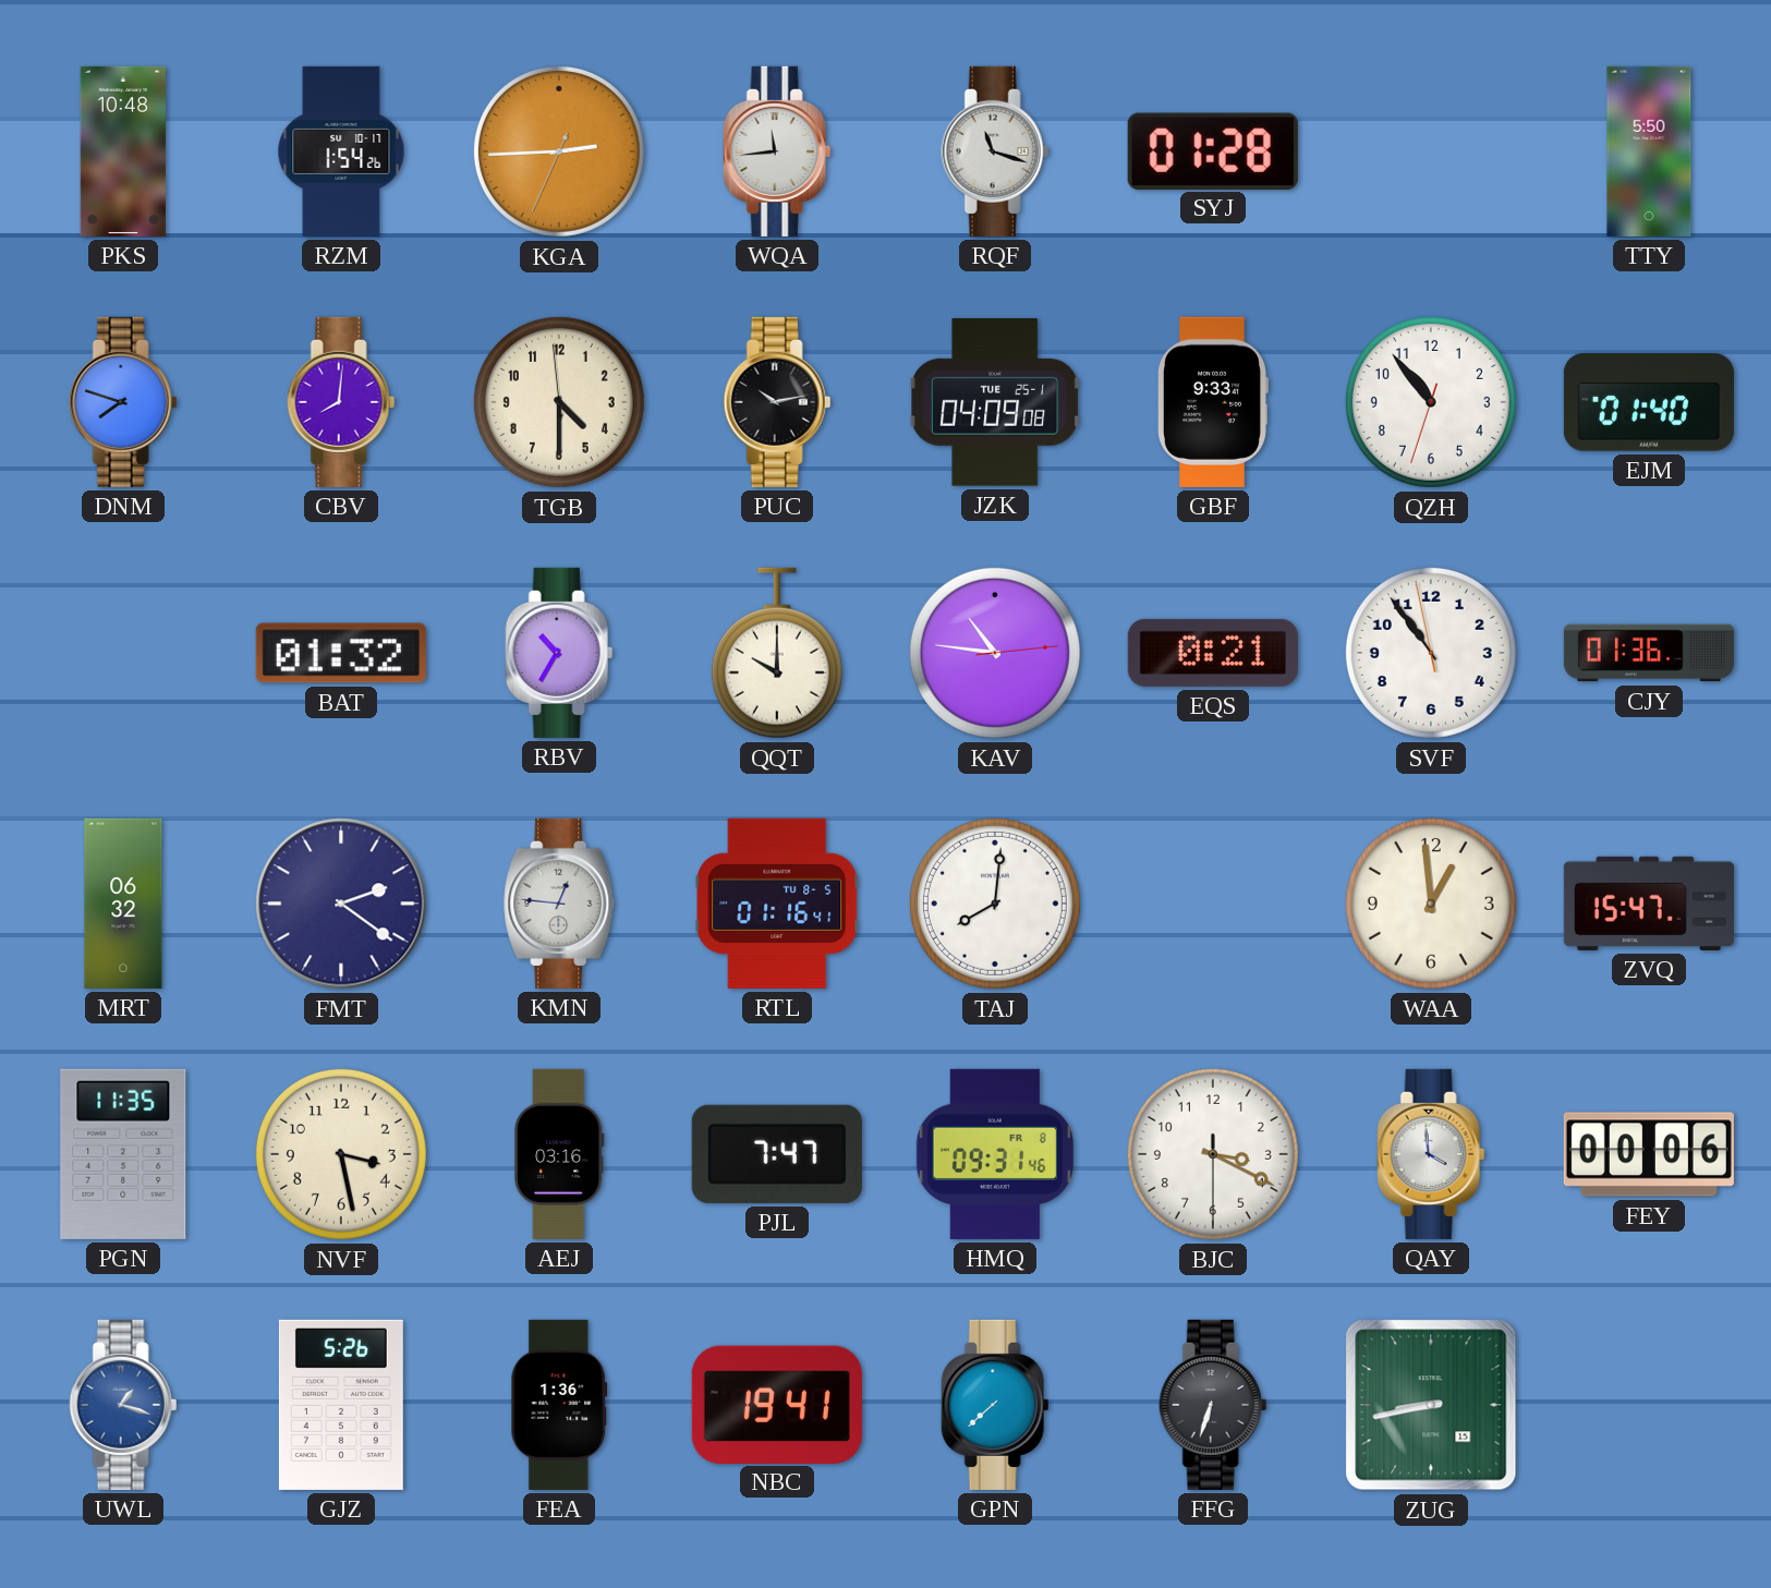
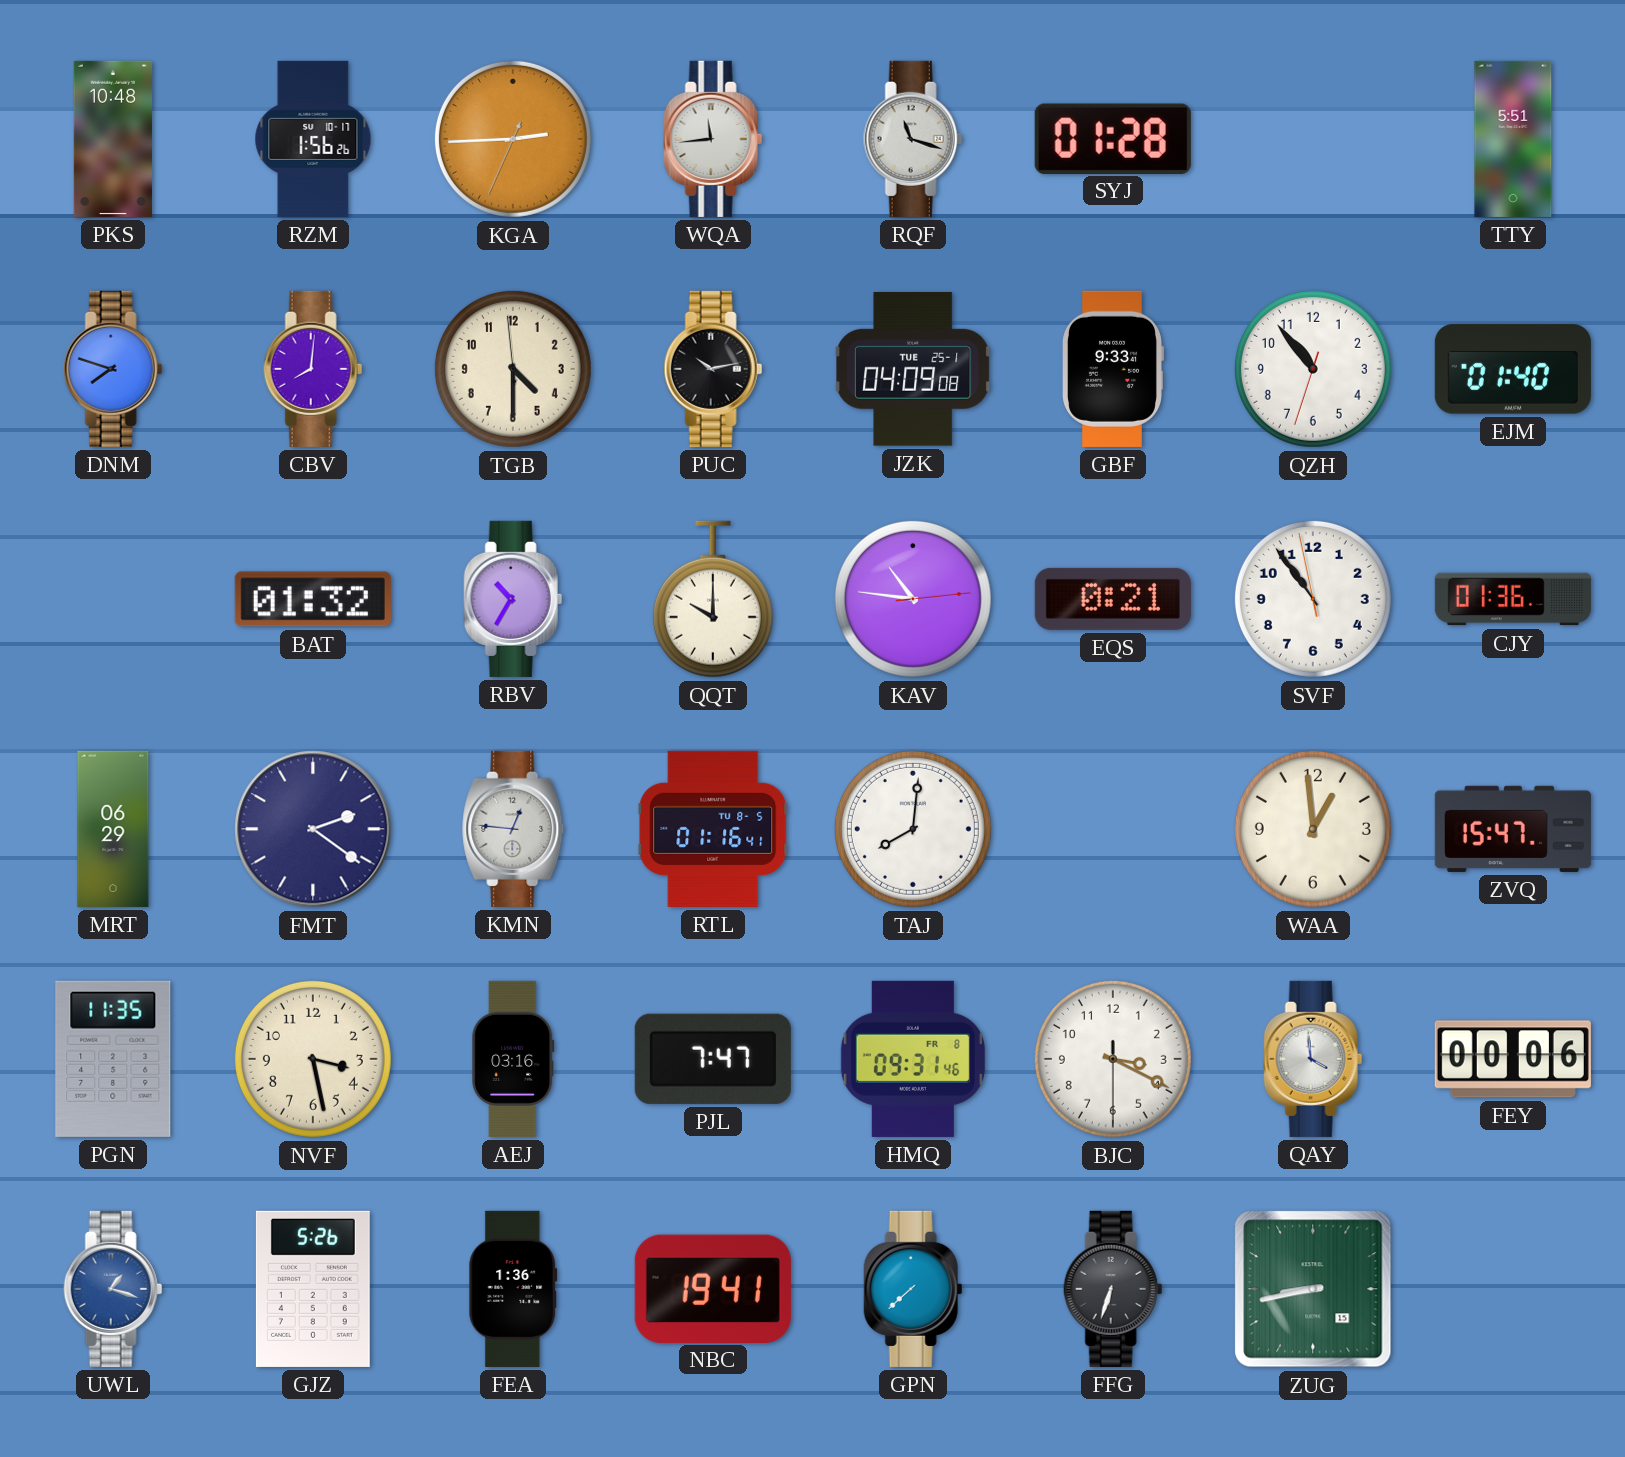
RZM: 1:54 -> 1:56 (313, 139)
TTY: 5:50 -> 5:51 (1513, 139)
MRT: 06:32 -> 06:29 (113, 829)
